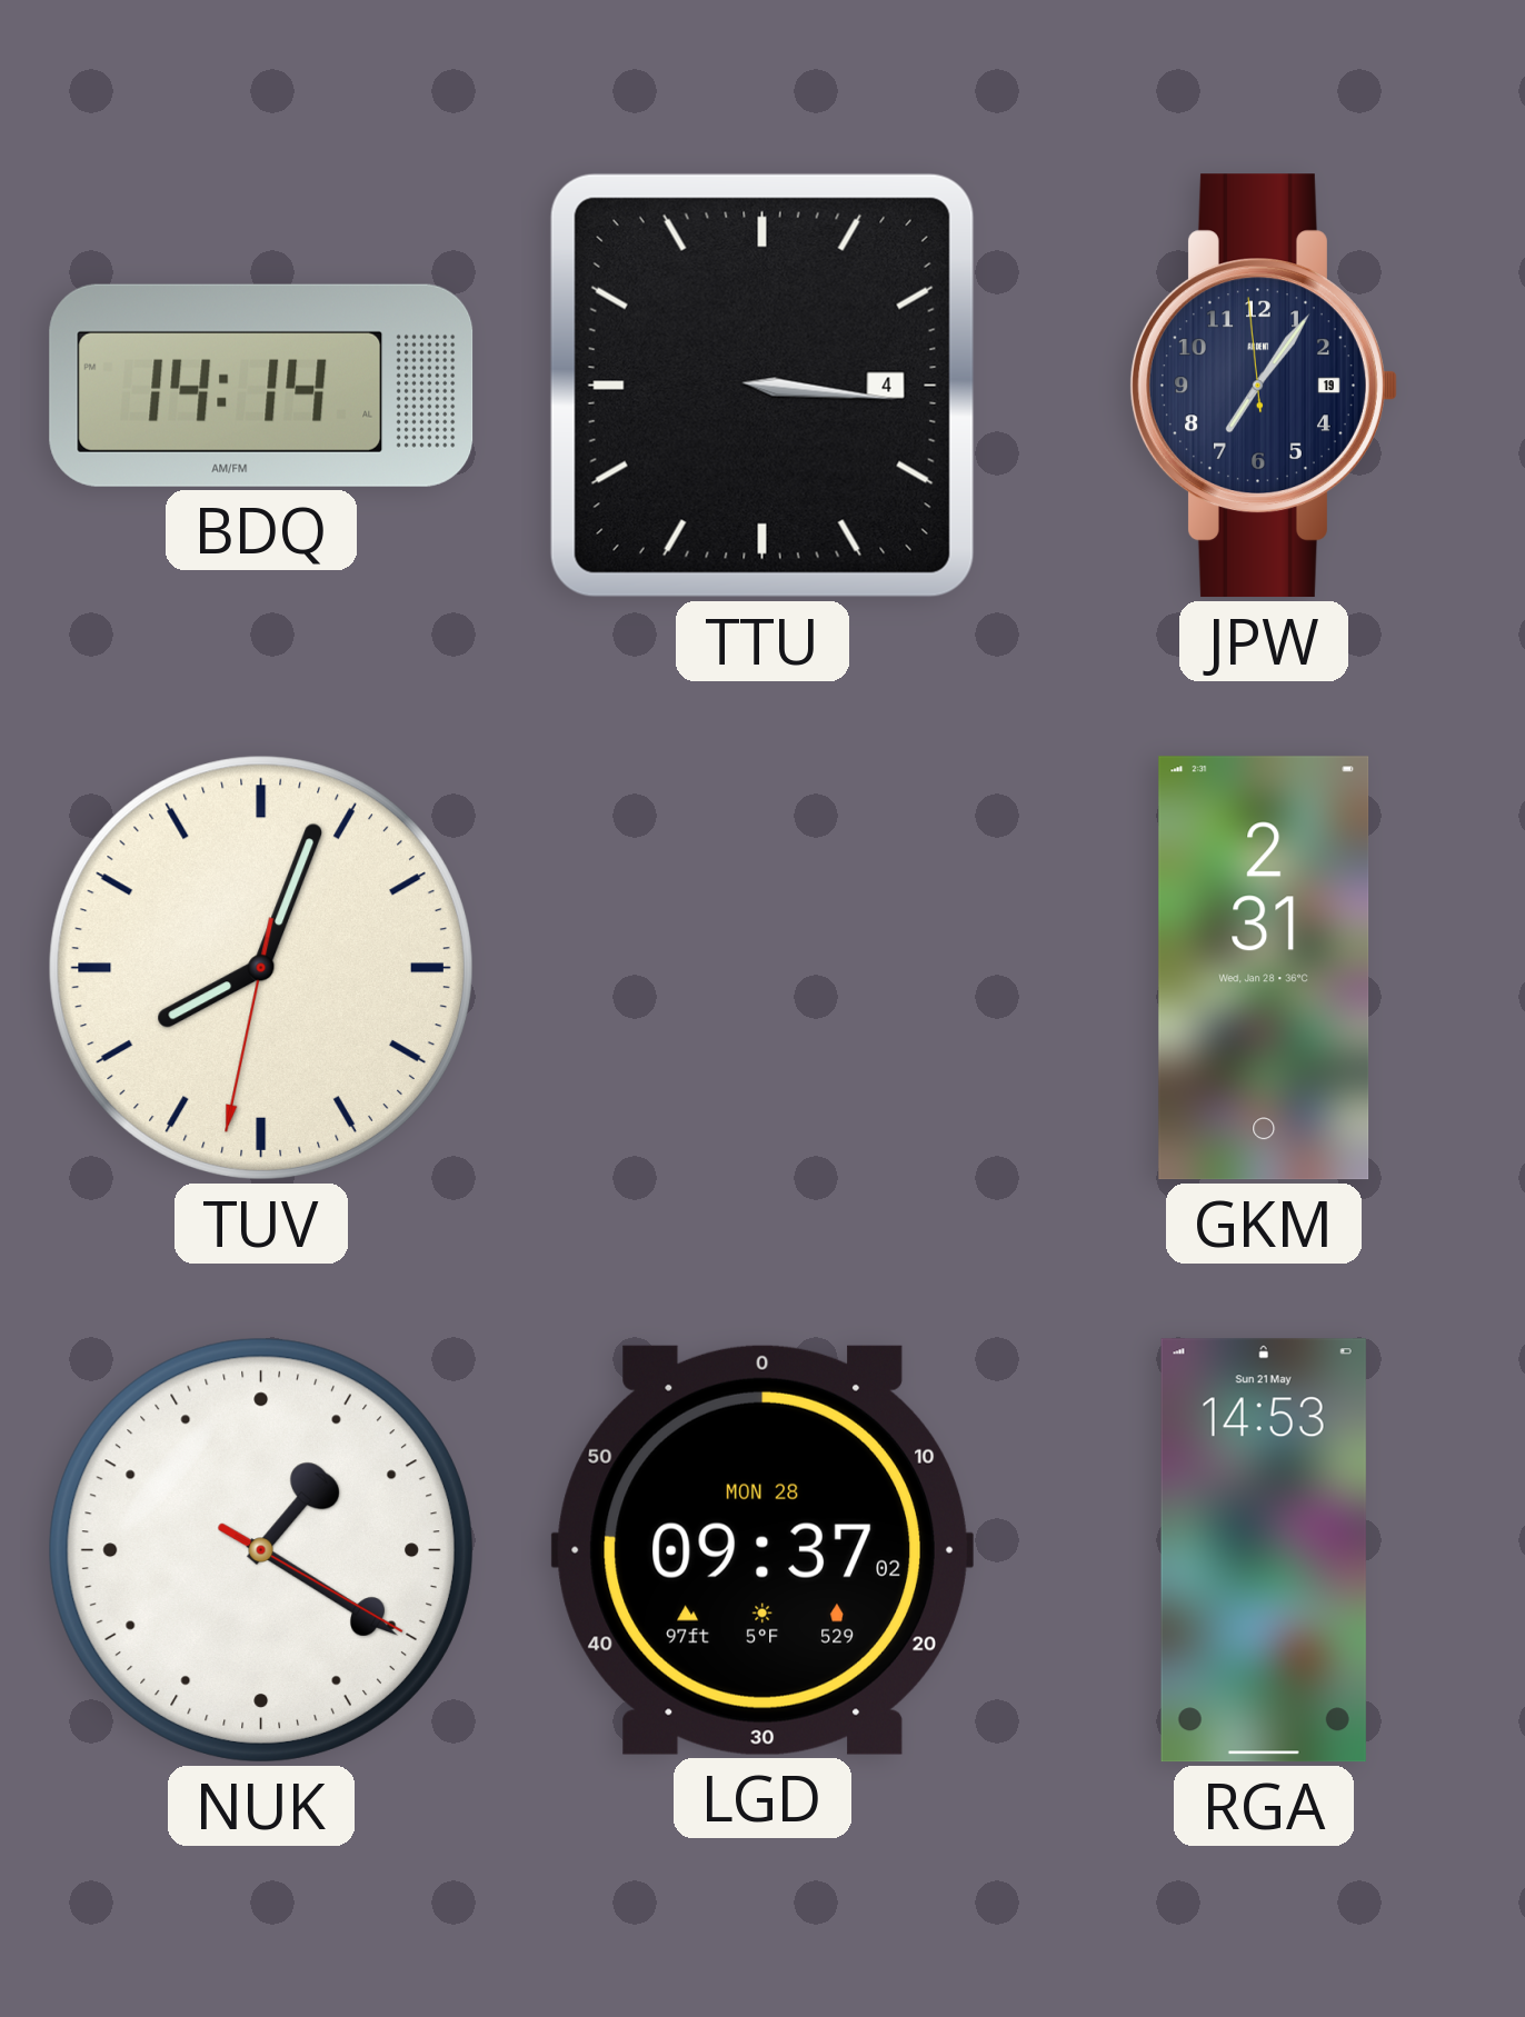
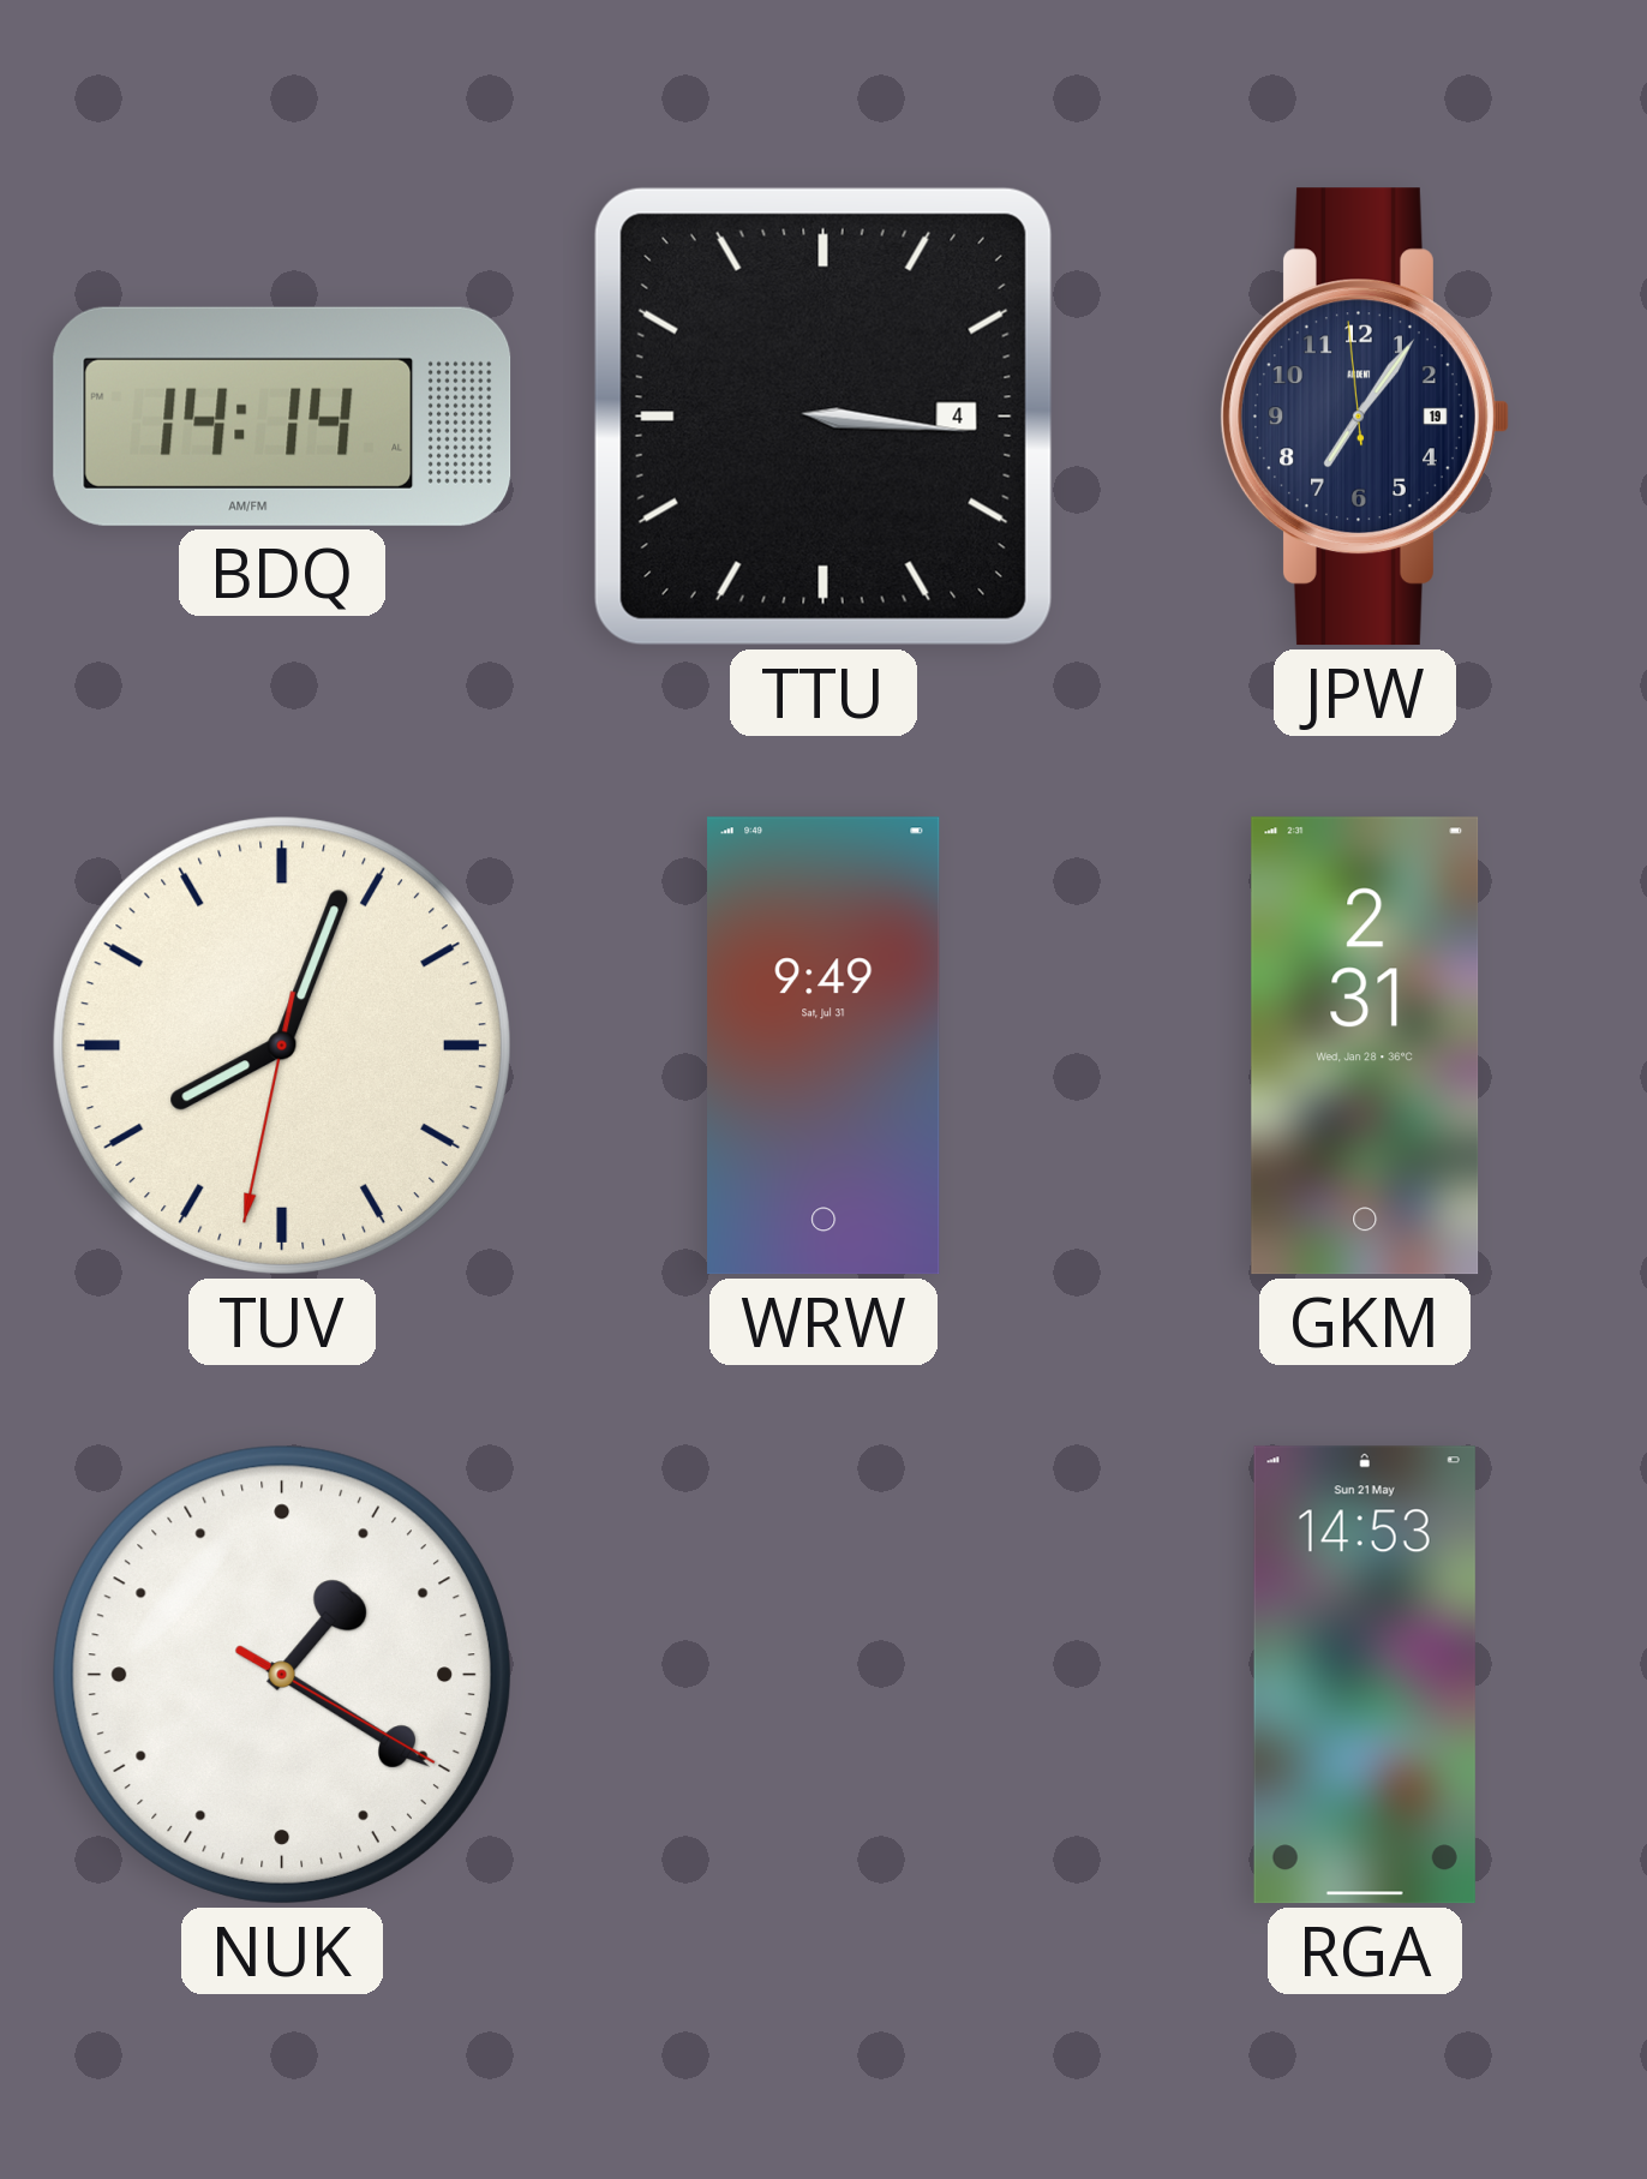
WRW: none -> 9:49 (824, 1046)
LGD: 09:37 -> none (761, 1550)
